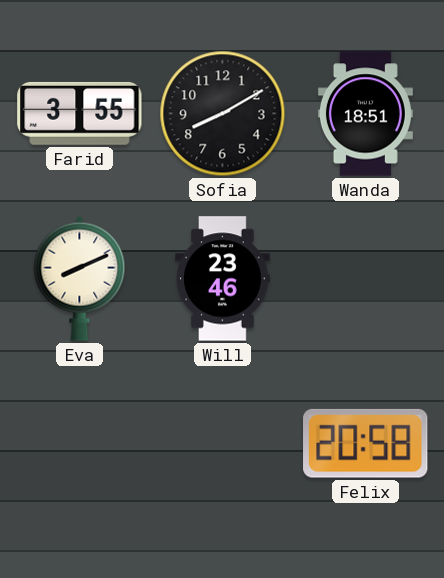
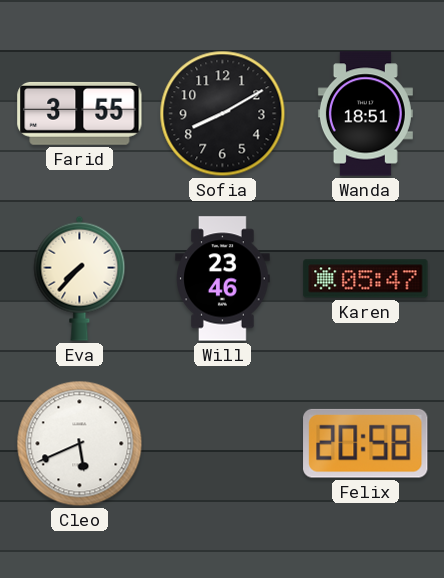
Eva: 8:11 -> 7:37 (80, 278)
Karen: none -> 05:47 (366, 279)
Cleo: none -> 5:41 (80, 444)
